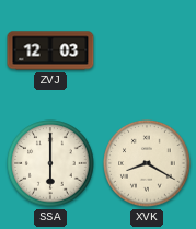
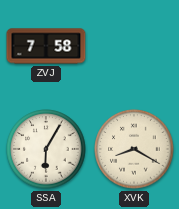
ZVJ: 12:03 -> 7:58 (46, 46)
SSA: 6:00 -> 6:05 (46, 149)
